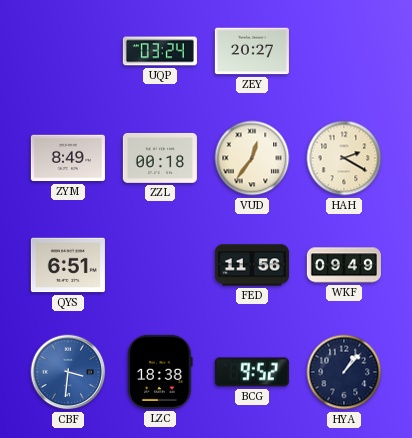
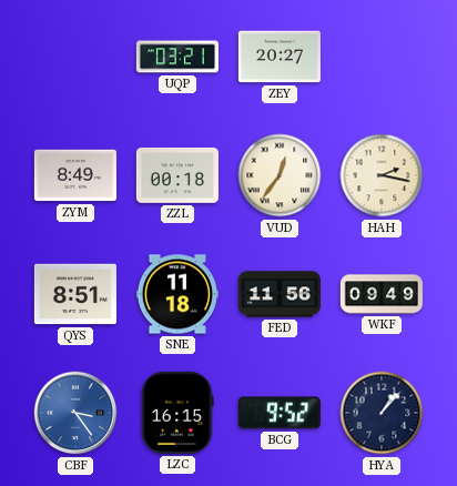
UQP: 03:24 -> 03:21 (177, 57)
HAH: 2:20 -> 2:17 (382, 175)
QYS: 6:51 -> 8:51 (75, 294)
SNE: none -> 11:18 (177, 294)
CBF: 3:31 -> 3:24 (75, 413)
LZC: 18:38 -> 16:15 (177, 413)
